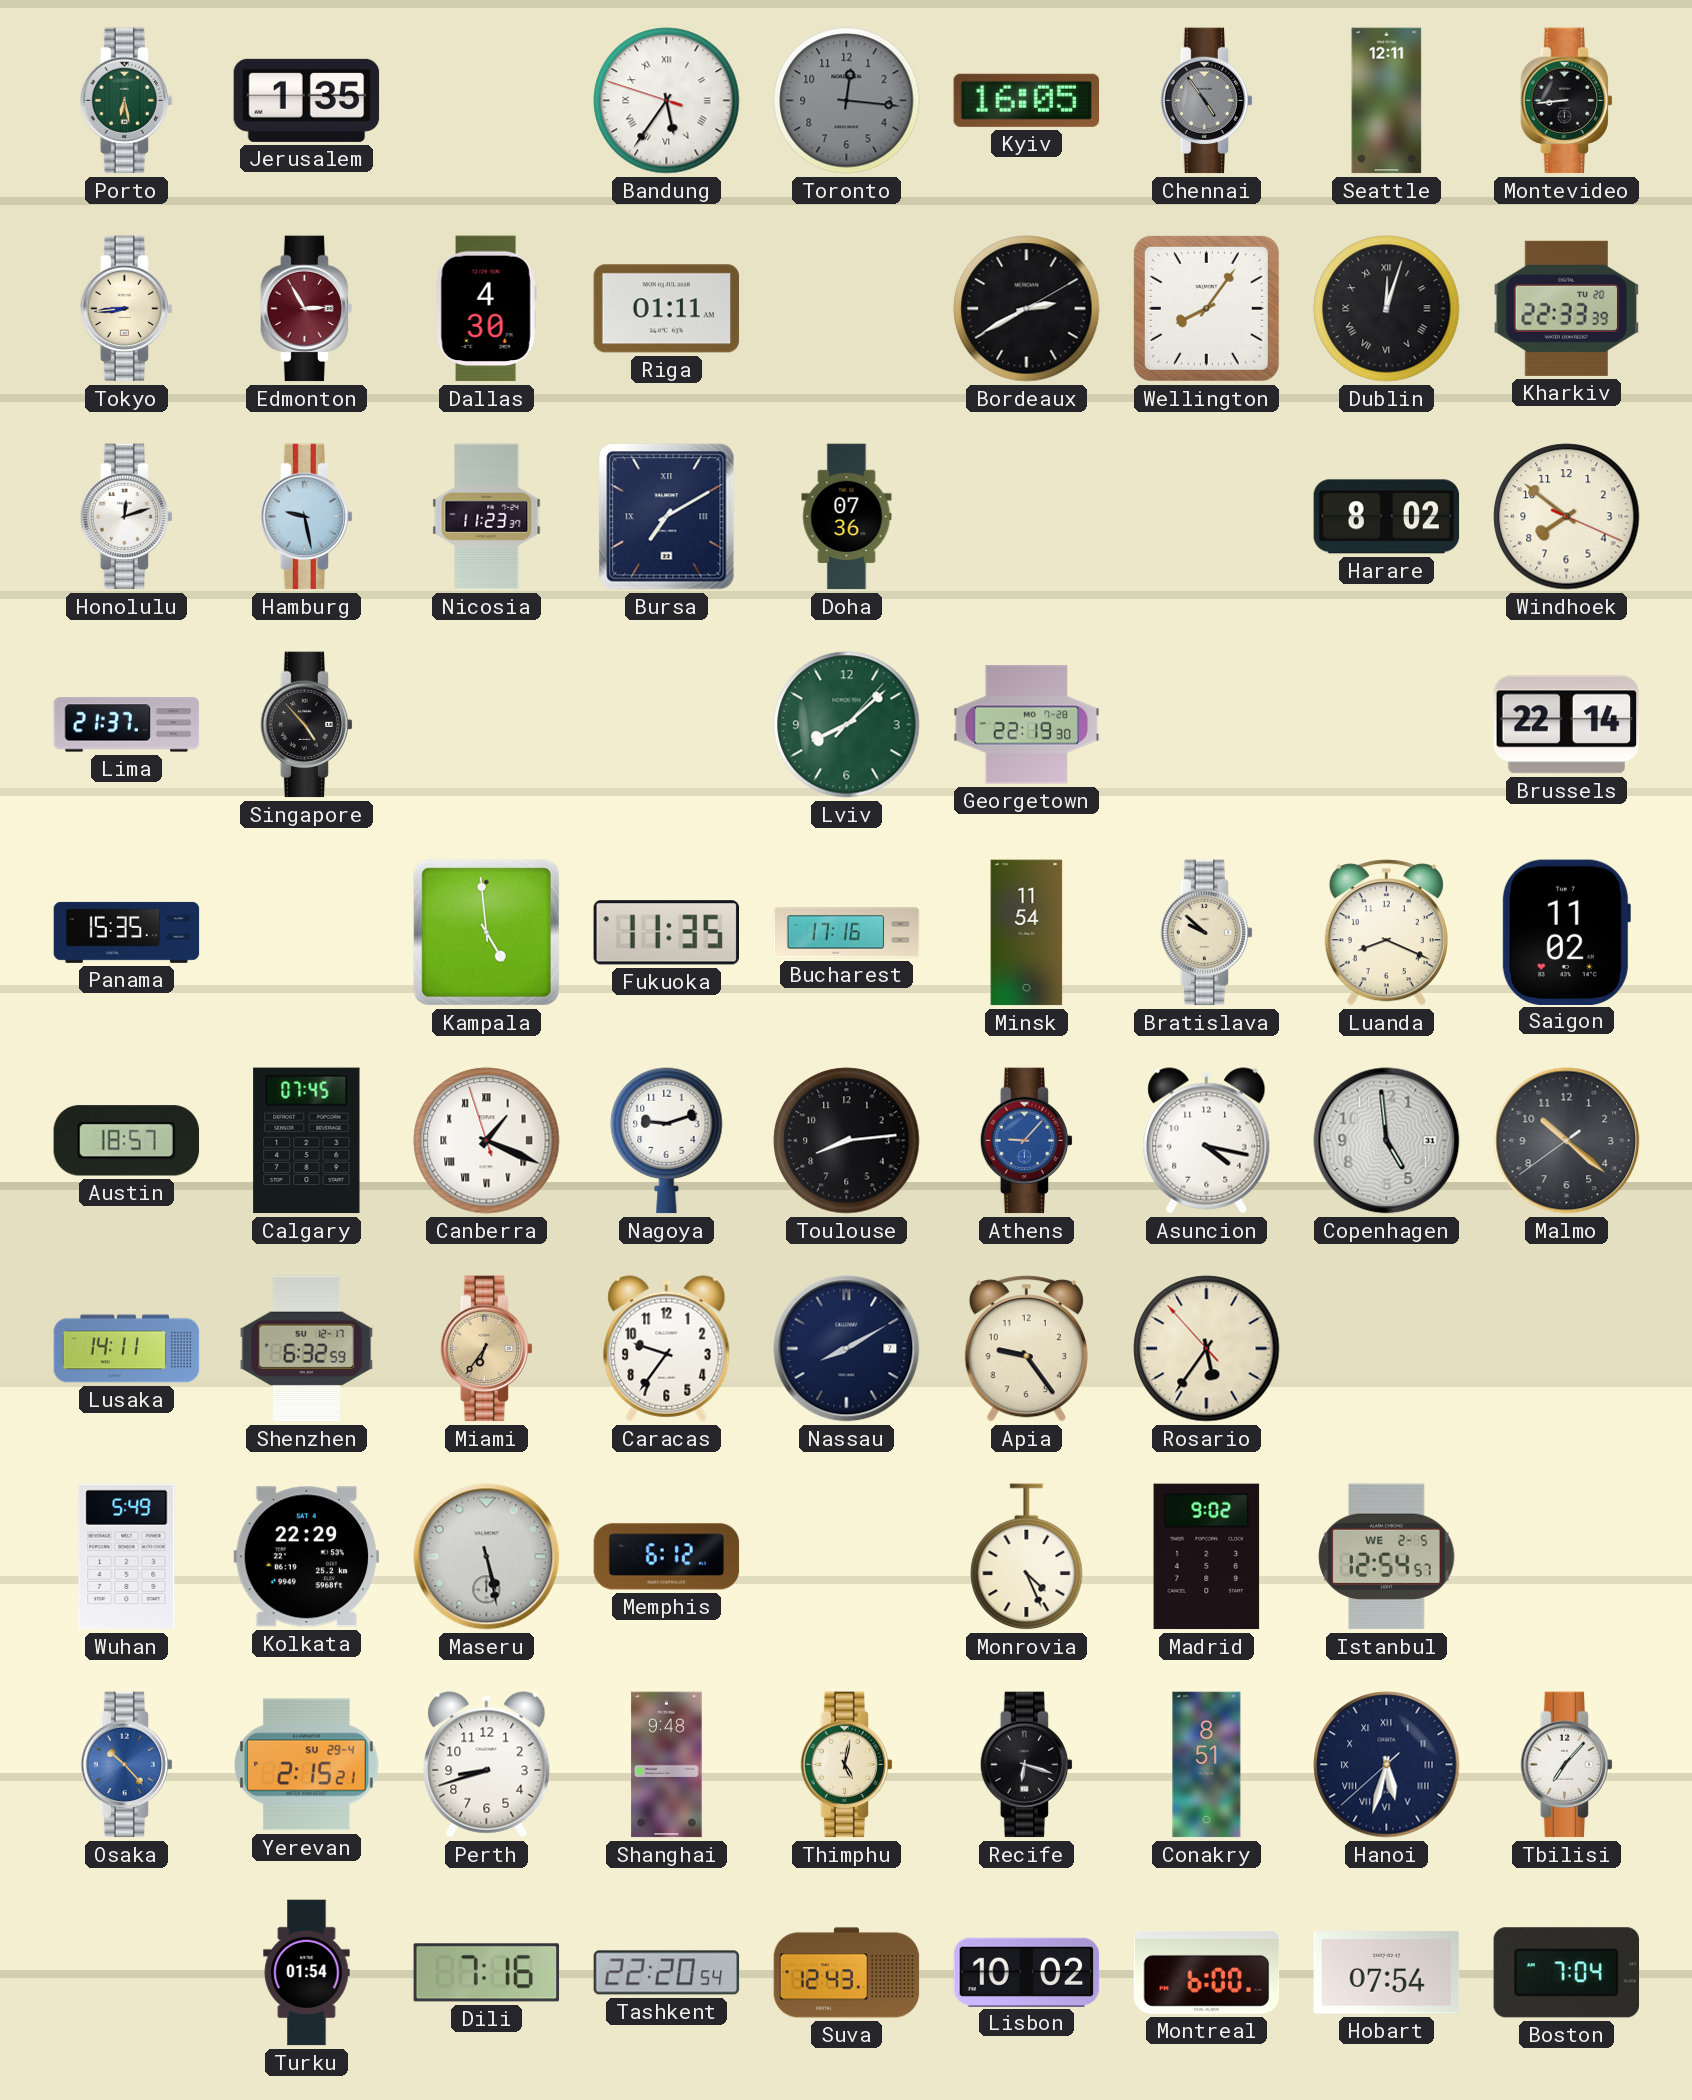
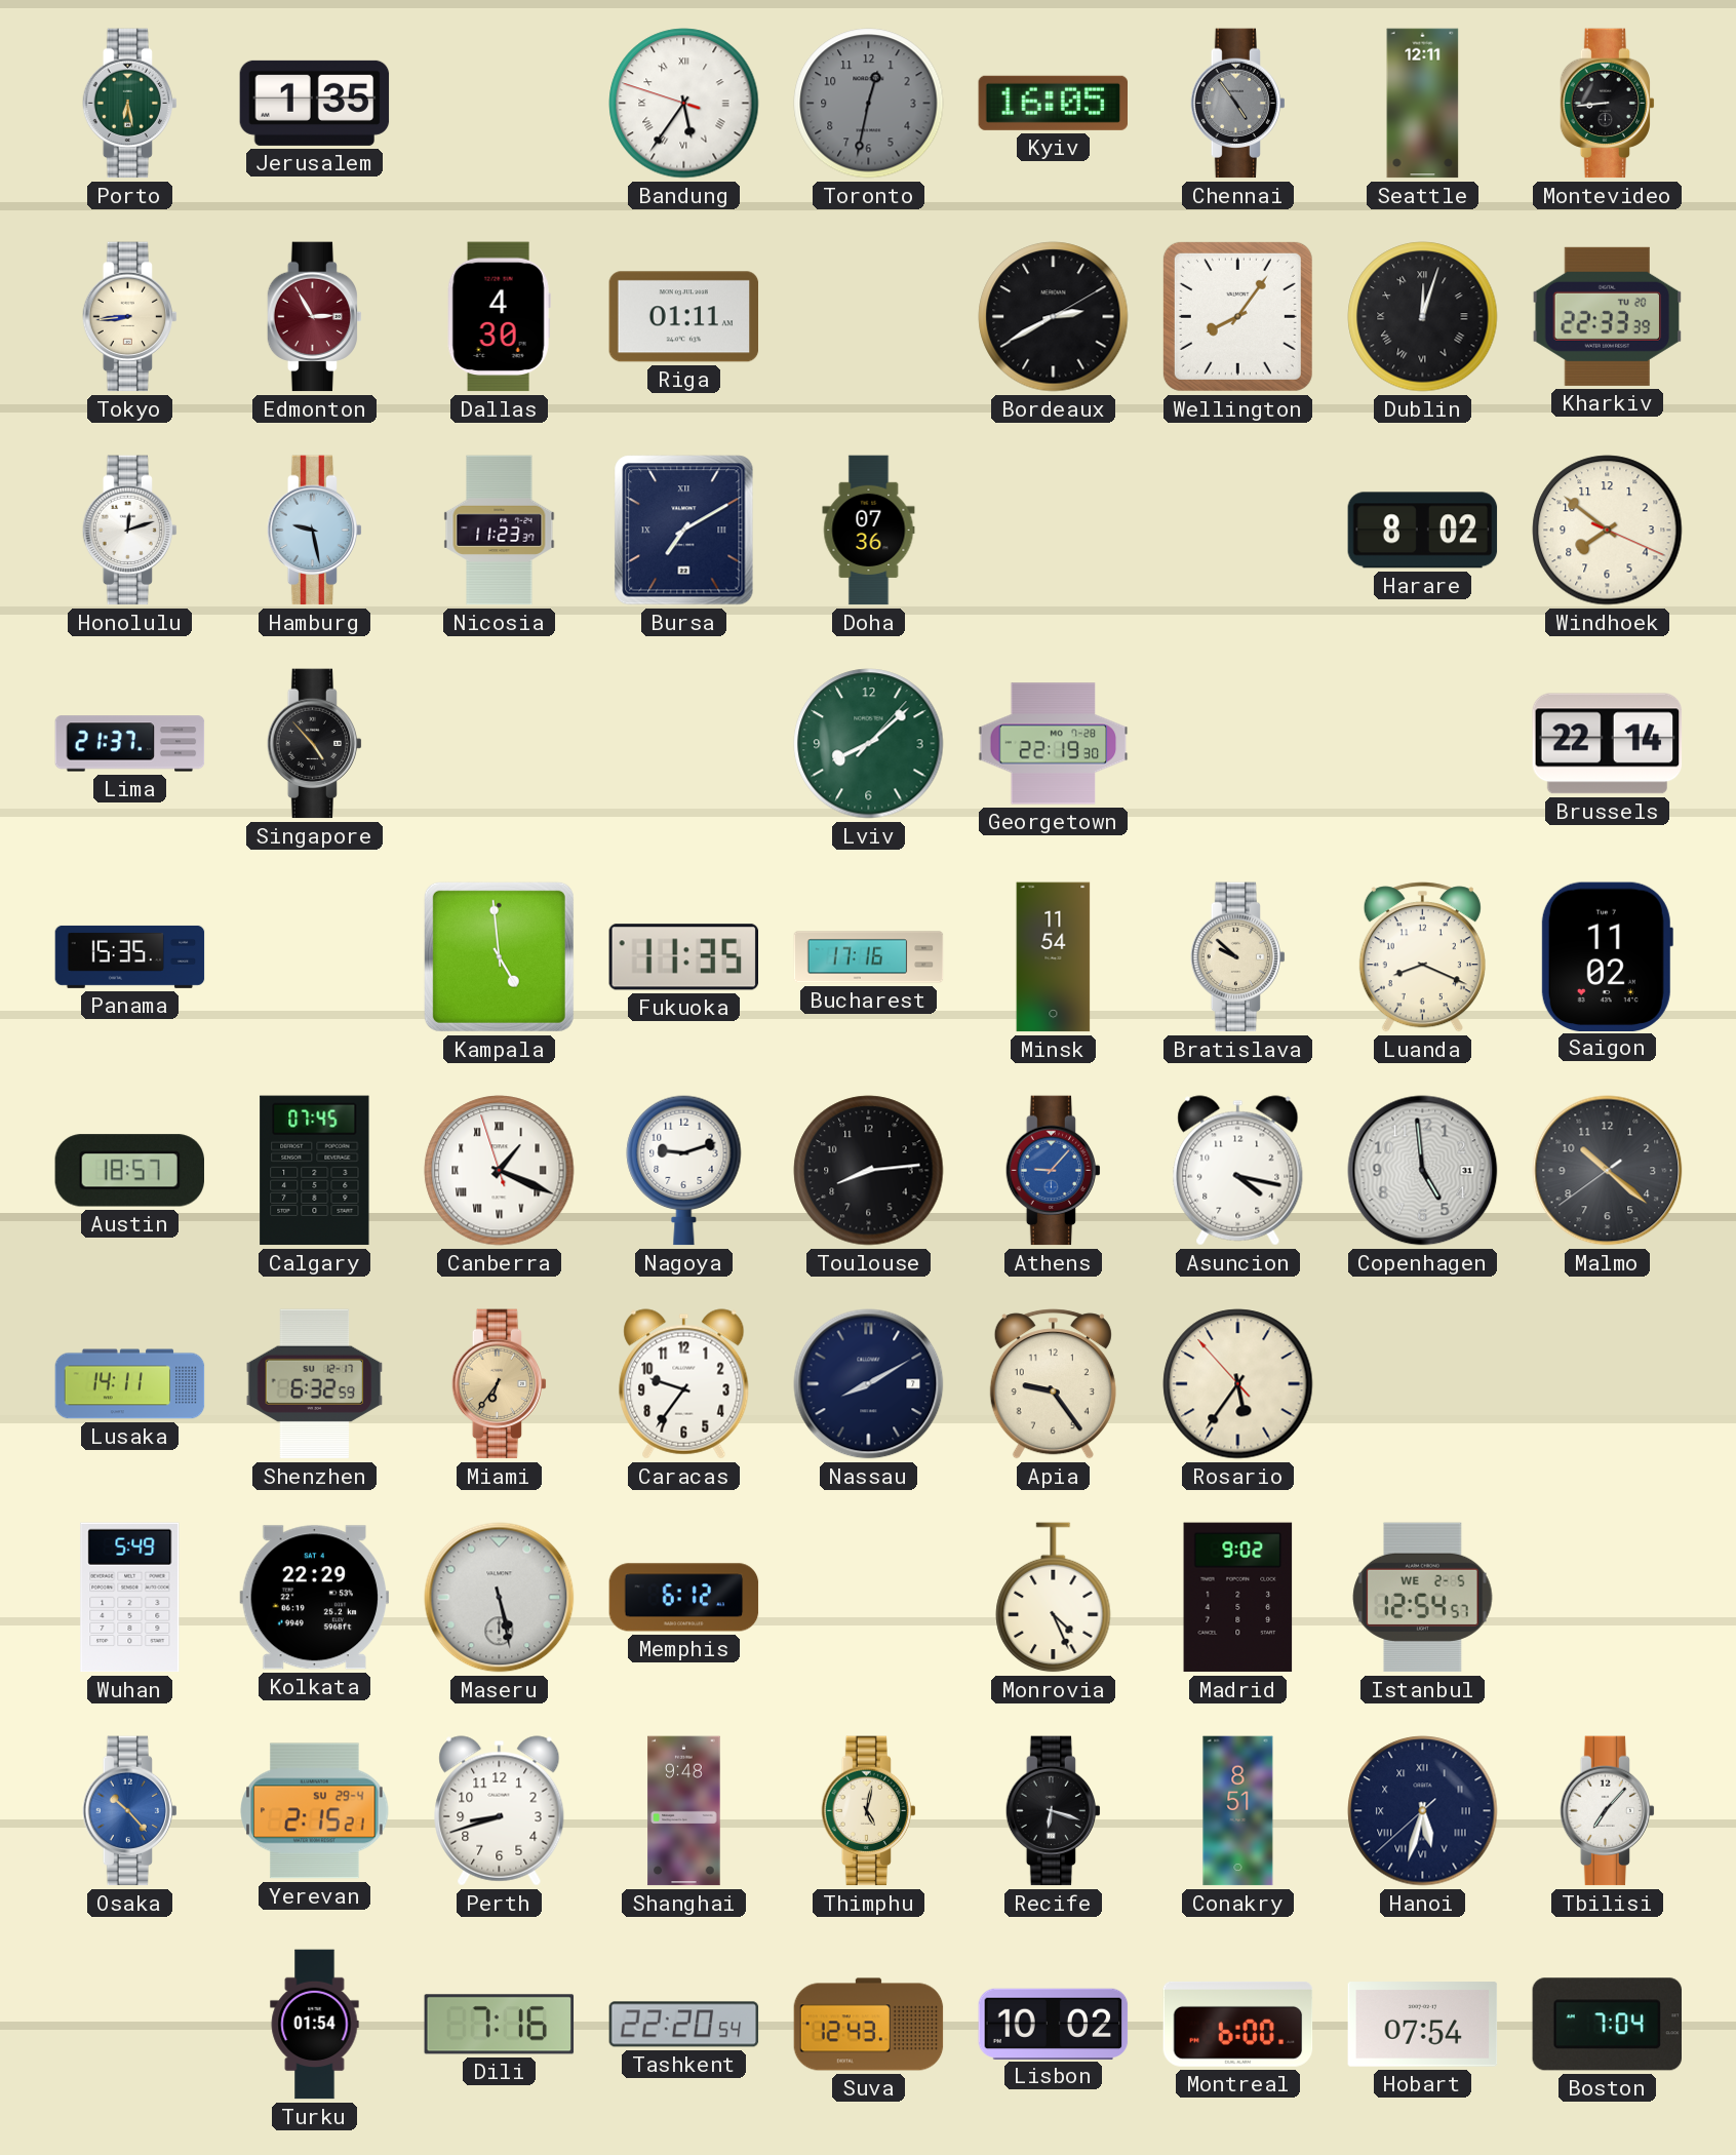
Toronto: 12:16 -> 12:32 (869, 104)
